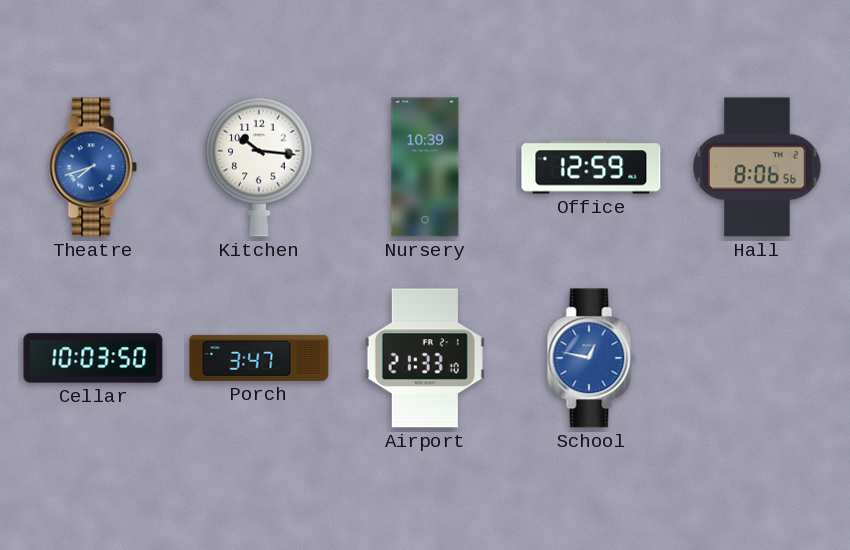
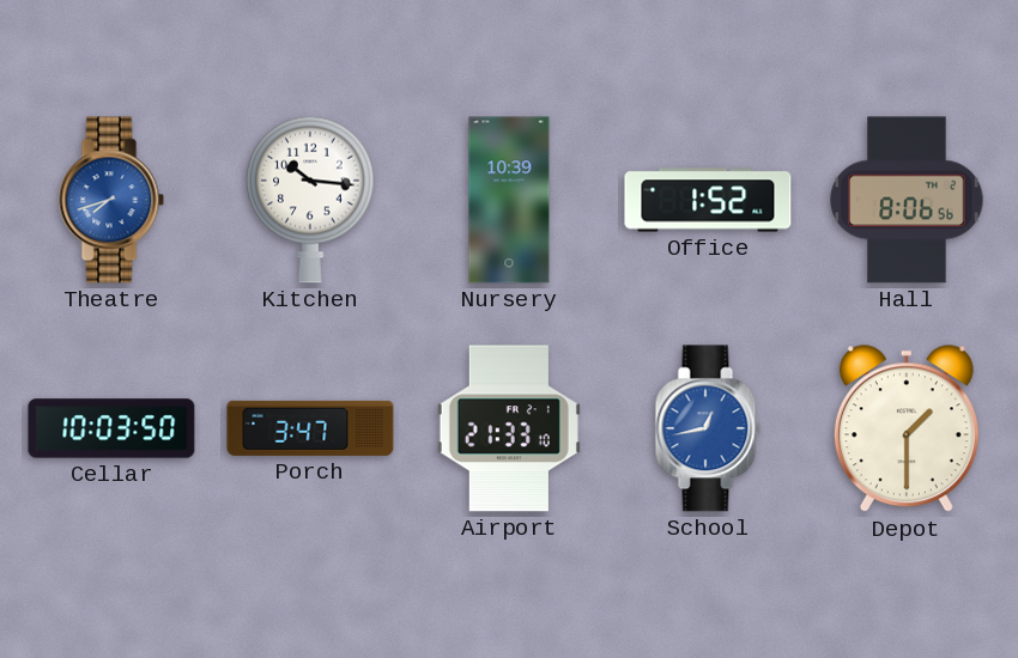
Office: 12:59 -> 1:52 (708, 200)
School: 12:47 -> 12:43 (708, 428)
Depot: none -> 1:30 (907, 429)
